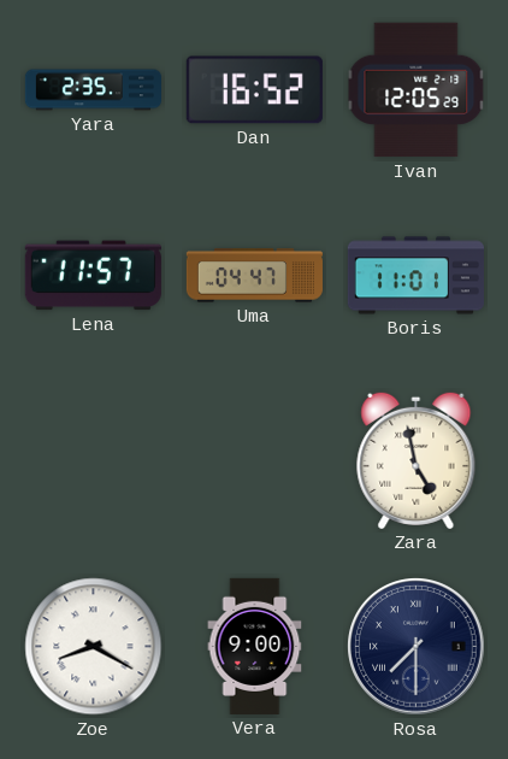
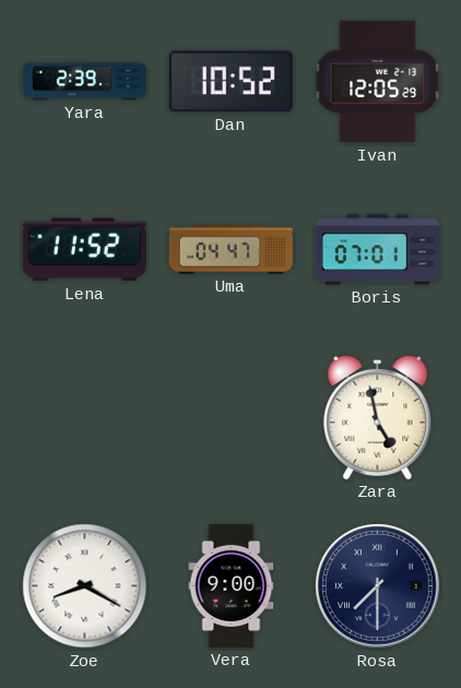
Yara: 2:35 -> 2:39 (84, 82)
Dan: 16:52 -> 10:52 (230, 82)
Lena: 11:57 -> 11:52 (84, 250)
Boris: 11:01 -> 07:01 (377, 250)
